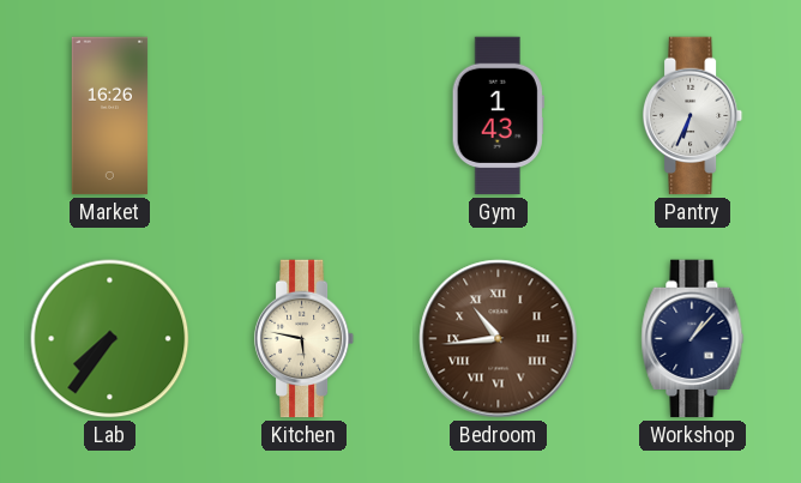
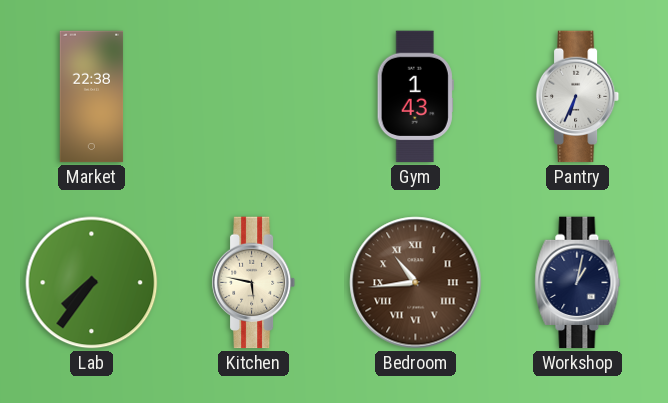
Market: 16:26 -> 22:38 (92, 97)
Workshop: 1:07 -> 1:02 (578, 283)
